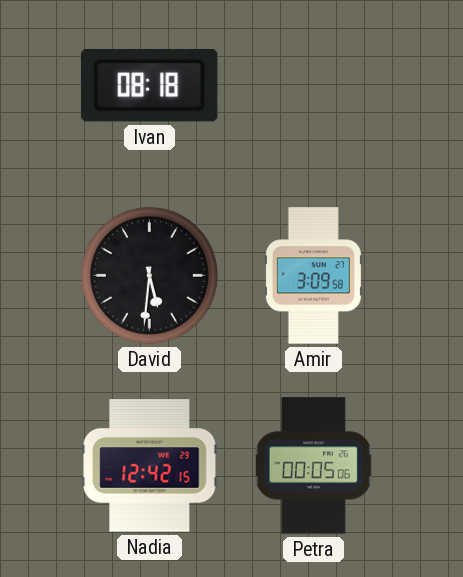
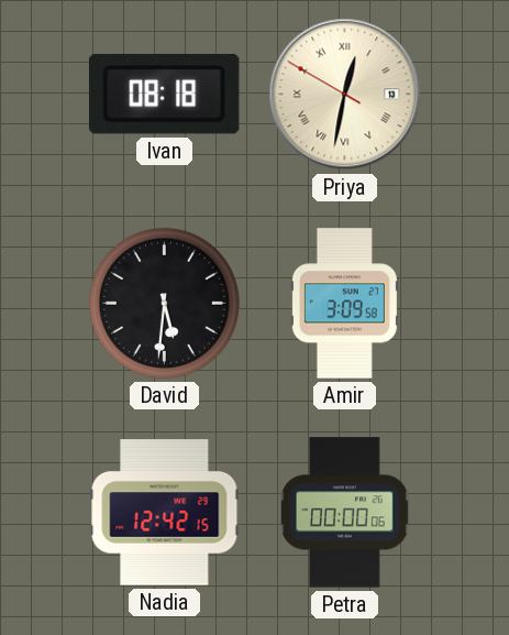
Priya: none -> 12:31 (345, 95)
Petra: 00:05 -> 00:00 (345, 513)
